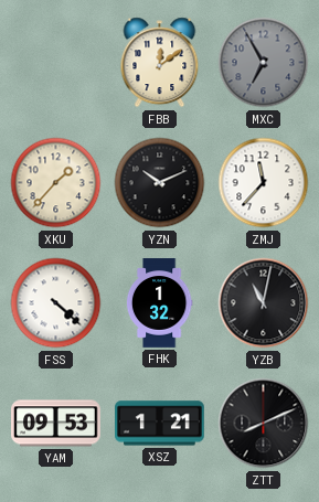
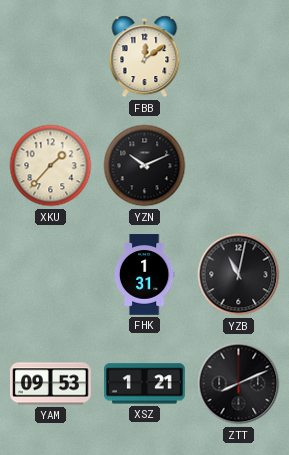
MXC: 6:55 -> none (264, 63)
ZMJ: 11:37 -> none (264, 183)
FSS: 4:22 -> none (56, 303)
FHK: 1:32 -> 1:31 (144, 275)
